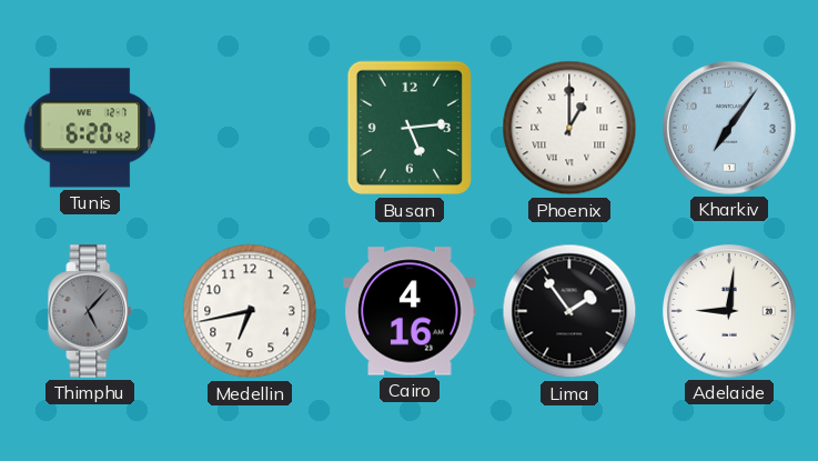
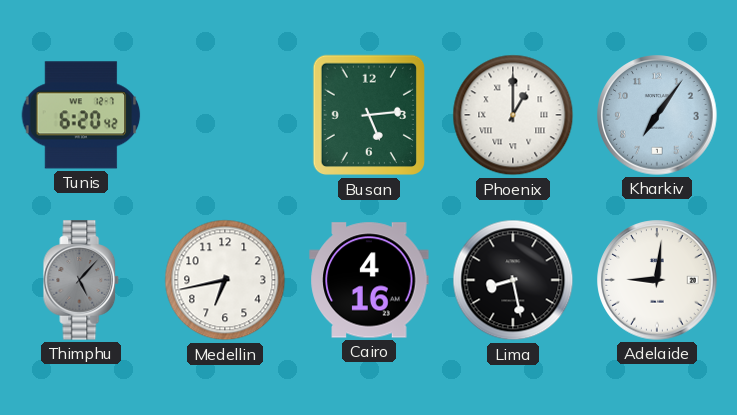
Lima: 1:54 -> 8:28 (513, 280)
